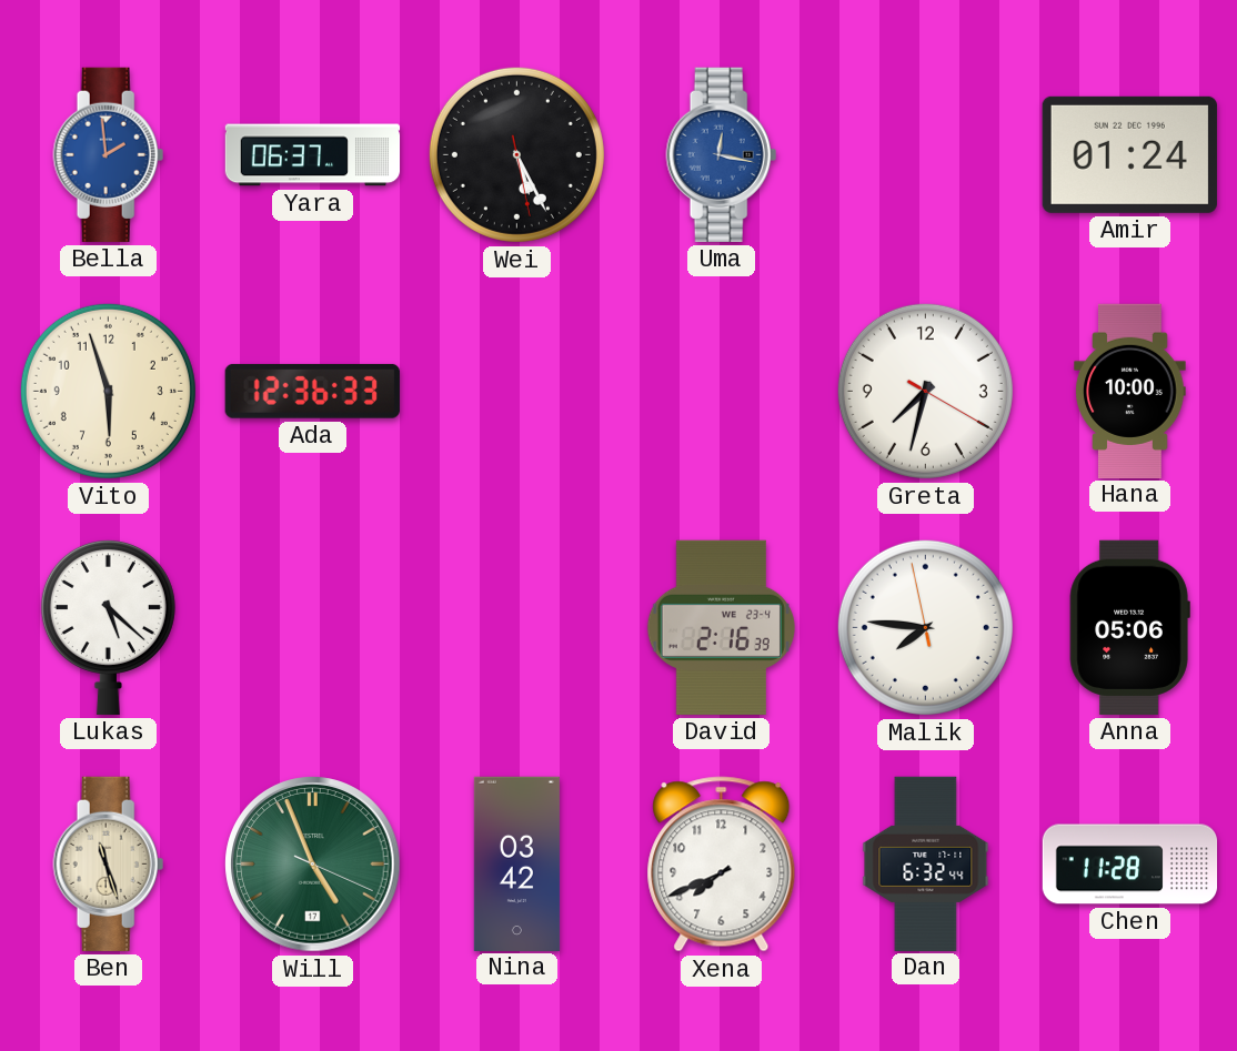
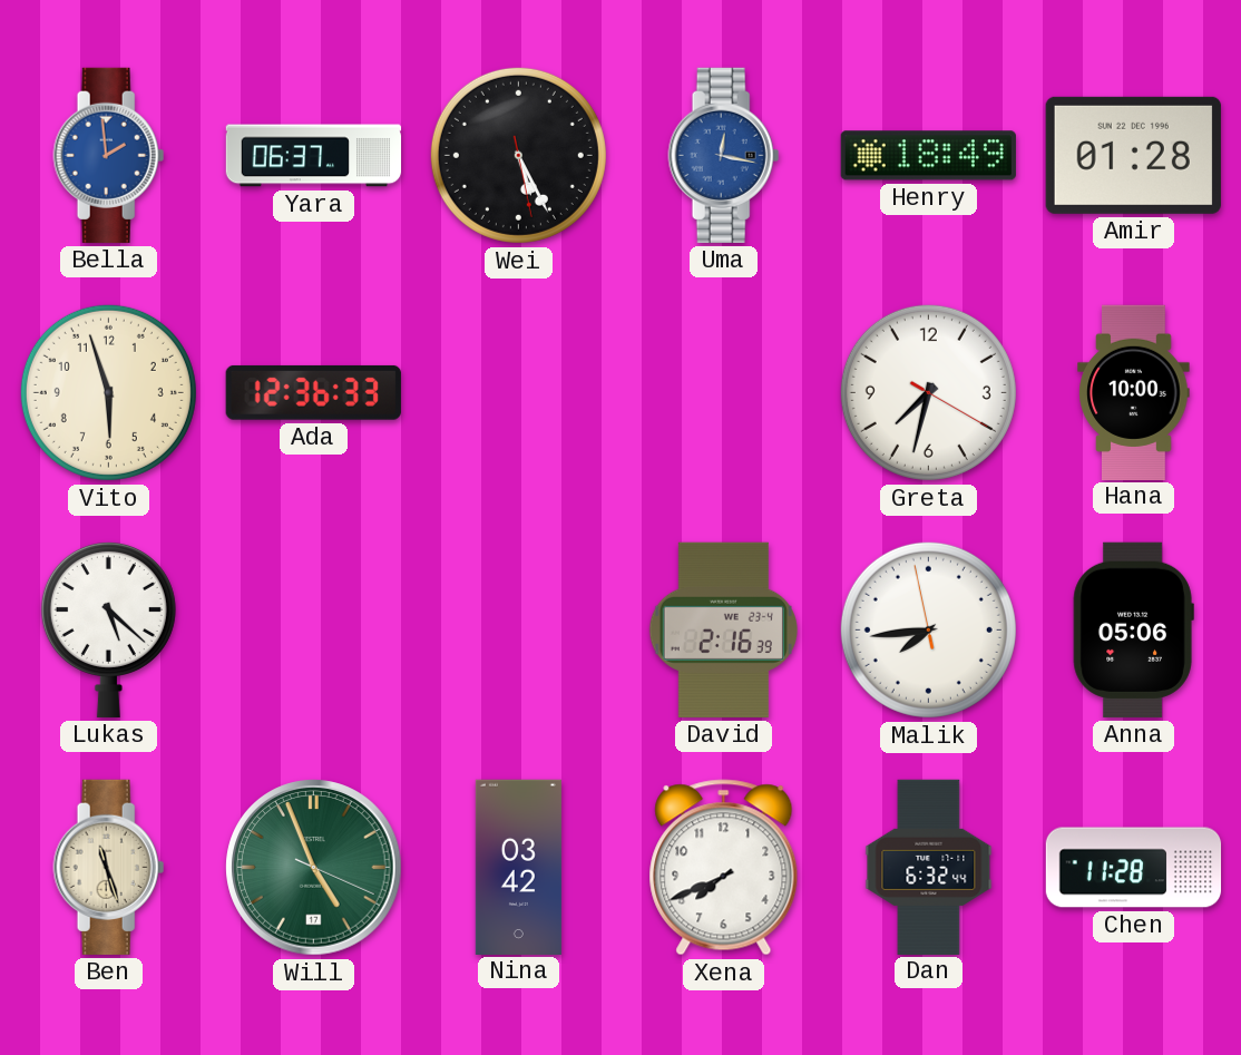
Henry: none -> 18:49 (928, 156)
Amir: 01:24 -> 01:28 (1133, 155)
Malik: 7:45 -> 7:43 (928, 629)
